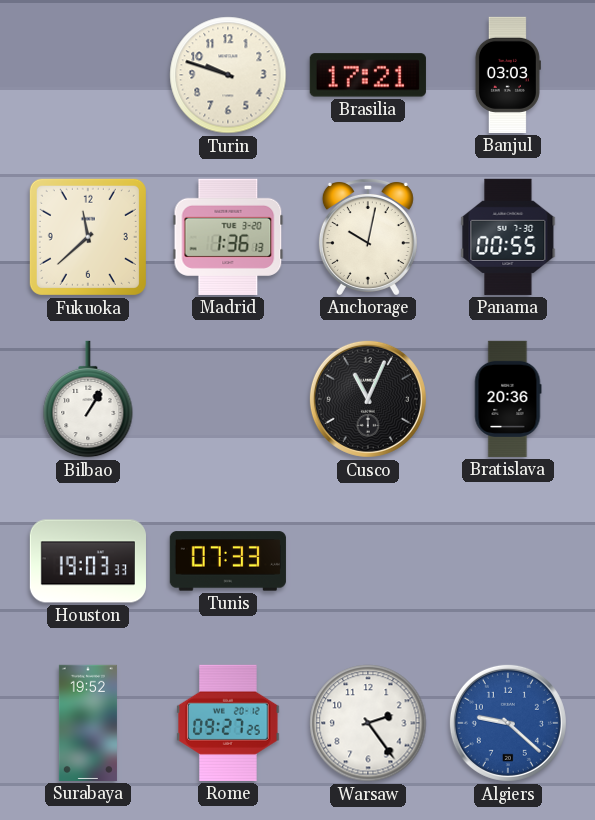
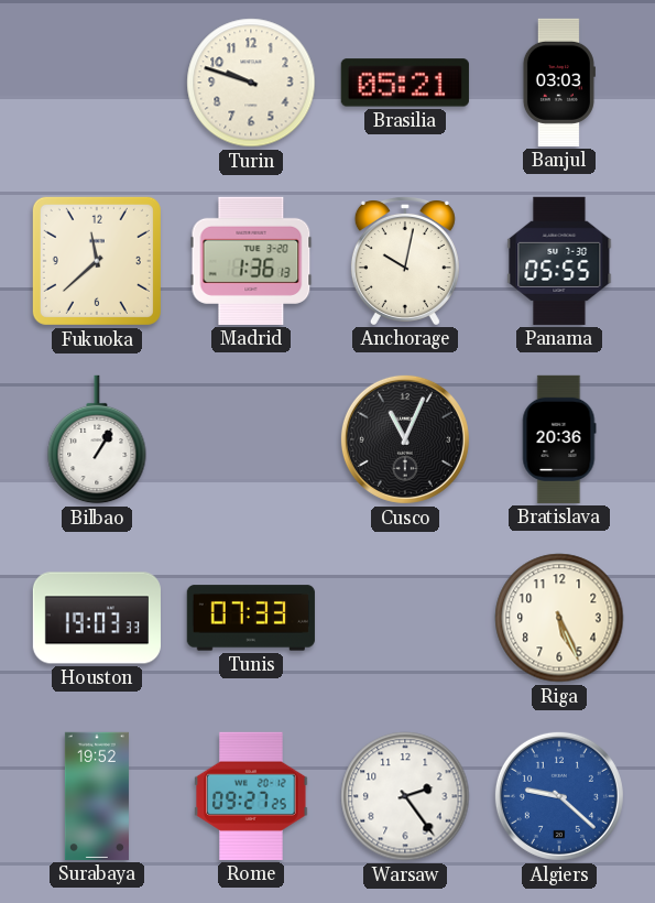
Brasilia: 17:21 -> 05:21 (405, 83)
Panama: 00:55 -> 05:55 (559, 261)
Riga: none -> 5:26 (559, 618)
